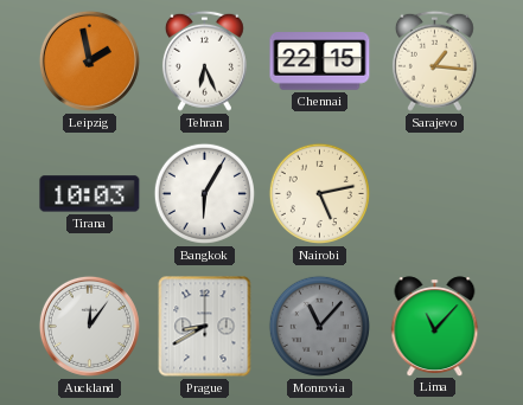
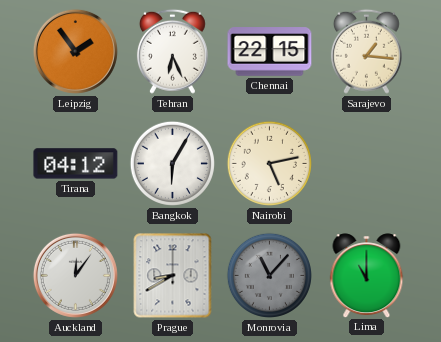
Leipzig: 1:58 -> 1:54 (75, 51)
Tirana: 10:03 -> 04:12 (76, 164)
Lima: 11:07 -> 11:00 (367, 275)
